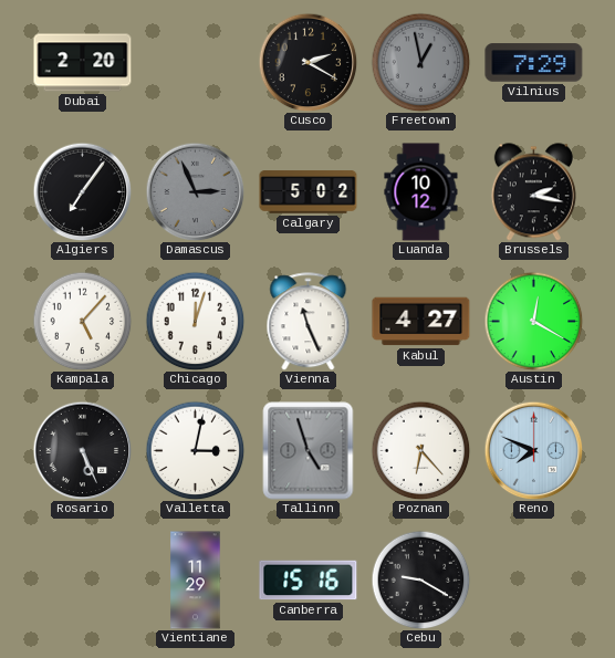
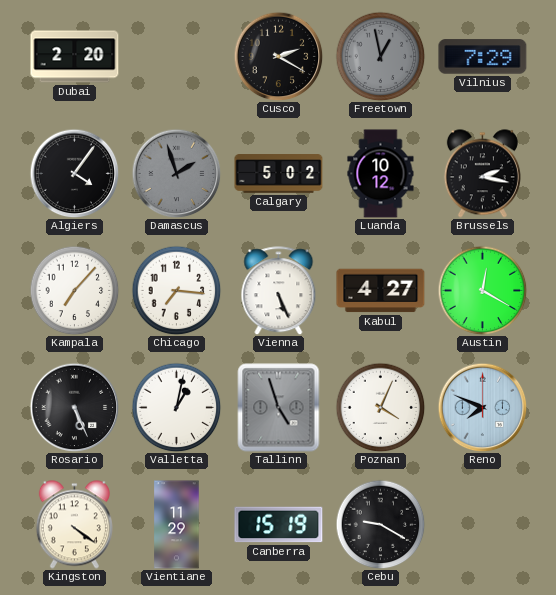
Algiers: 7:06 -> 4:06 (74, 173)
Damascus: 2:56 -> 1:57 (176, 173)
Kampala: 5:07 -> 7:07 (74, 290)
Chicago: 12:03 -> 7:16 (176, 290)
Vienna: 11:26 -> 5:26 (279, 291)
Valletta: 3:02 -> 1:02 (176, 407)
Poznan: 6:23 -> 4:04 (380, 407)
Kingston: none -> 4:21 (74, 525)
Canberra: 15:16 -> 15:19 (279, 525)
